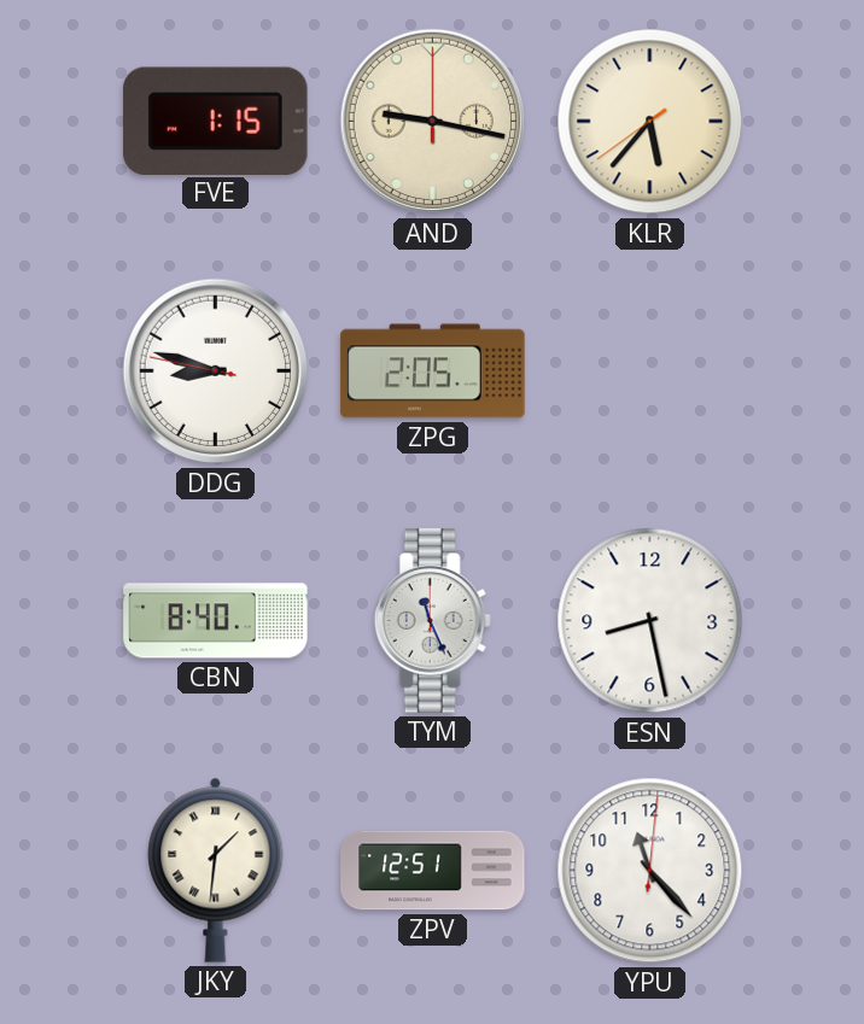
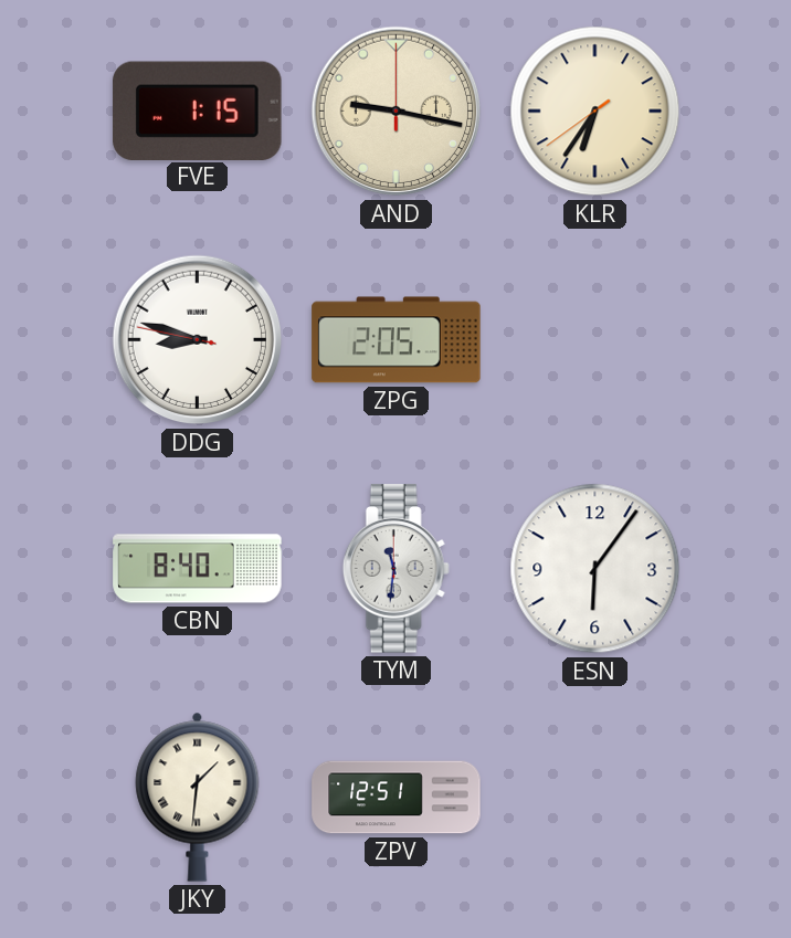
KLR: 5:36 -> 6:35 (595, 112)
TYM: 11:26 -> 11:31 (395, 569)
ESN: 8:28 -> 6:06 (595, 569)
YPU: 11:23 -> none (650, 871)
